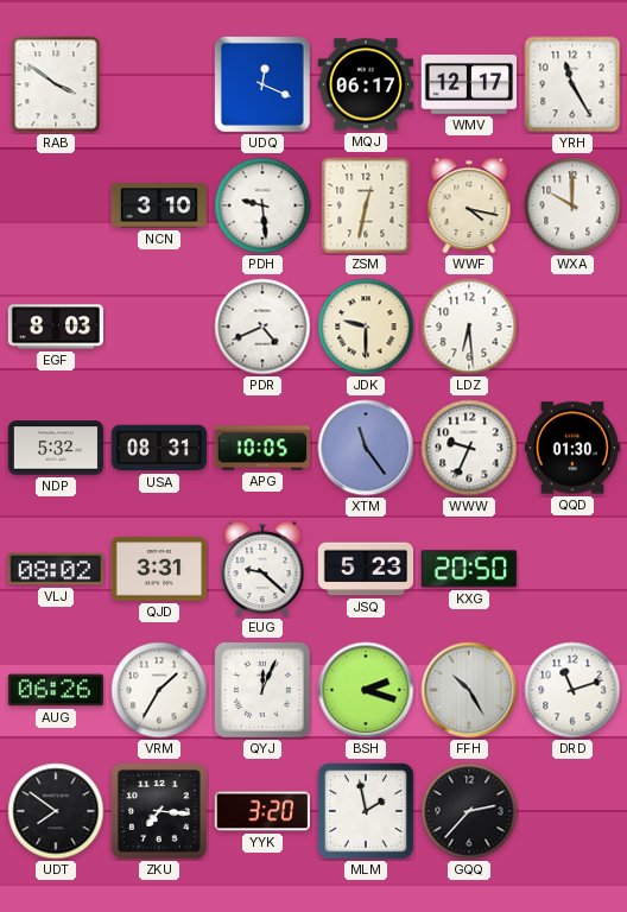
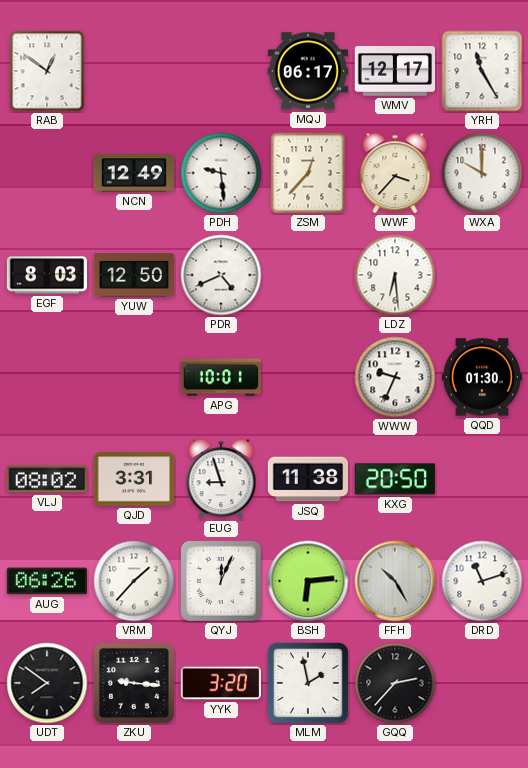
RAB: 3:51 -> 12:51 (47, 71)
UDQ: 12:19 -> none (262, 84)
NCN: 3:10 -> 12:49 (133, 173)
ZSM: 12:32 -> 12:37 (308, 173)
WWF: 4:17 -> 3:37 (395, 173)
YUW: none -> 12:50 (133, 275)
JDK: 9:30 -> none (366, 327)
NDP: 5:32 -> none (55, 448)
USA: 08:31 -> none (159, 448)
APG: 10:05 -> 10:01 (220, 377)
XTM: 11:24 -> none (366, 448)
EUG: 9:22 -> 8:57 (221, 479)
JSQ: 5:23 -> 11:38 (307, 479)
VRM: 1:35 -> 1:37 (134, 581)
BSH: 2:18 -> 6:14 (308, 581)
ZKU: 7:16 -> 9:16 (134, 683)
